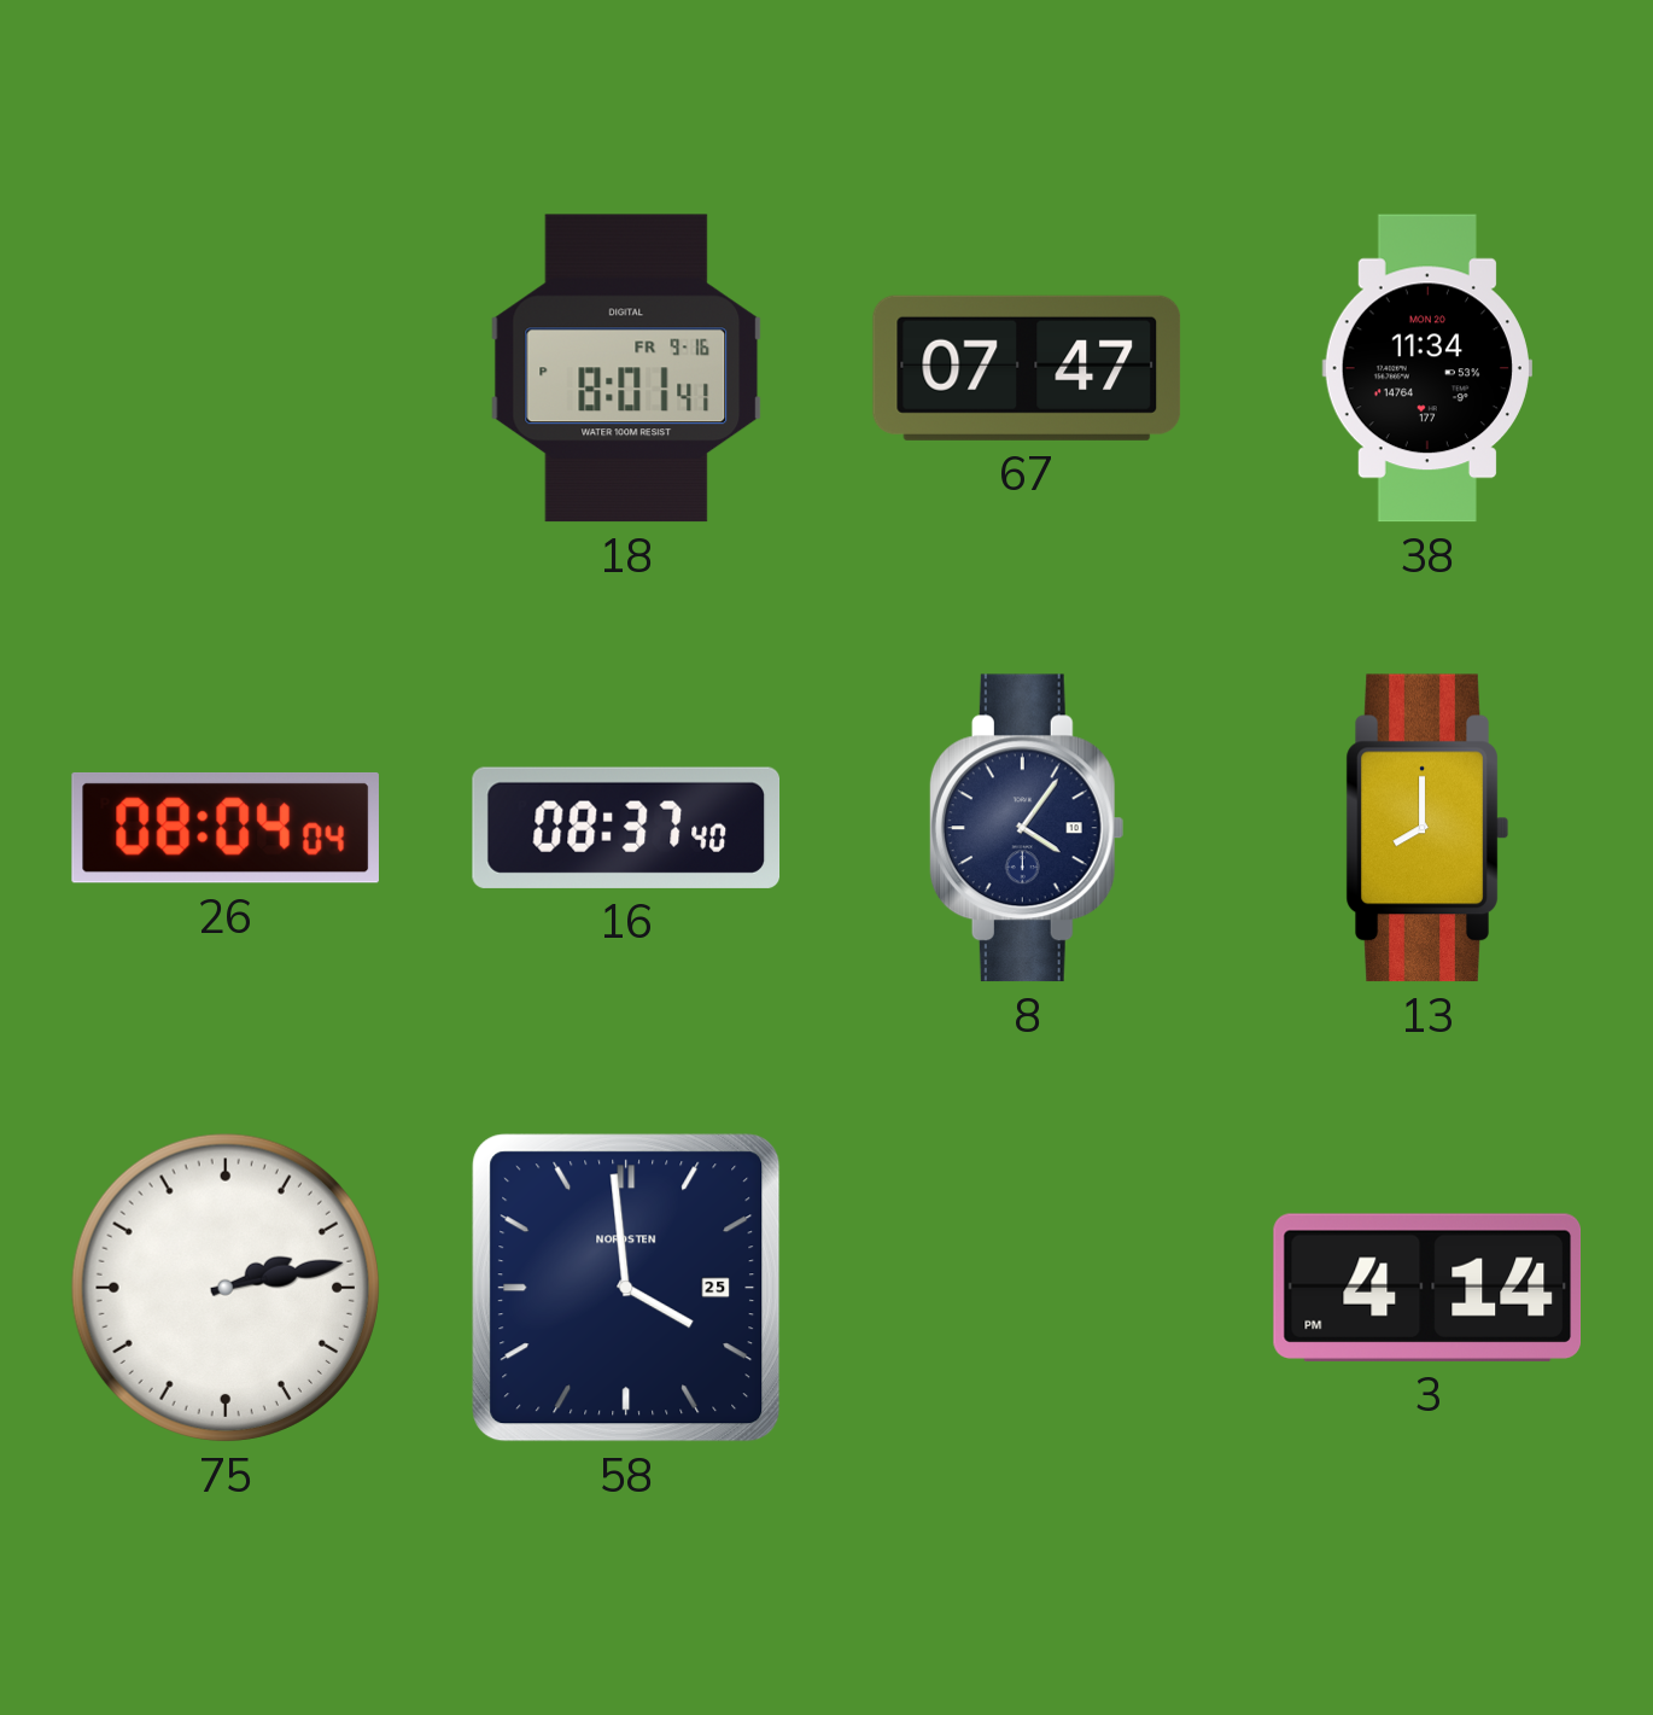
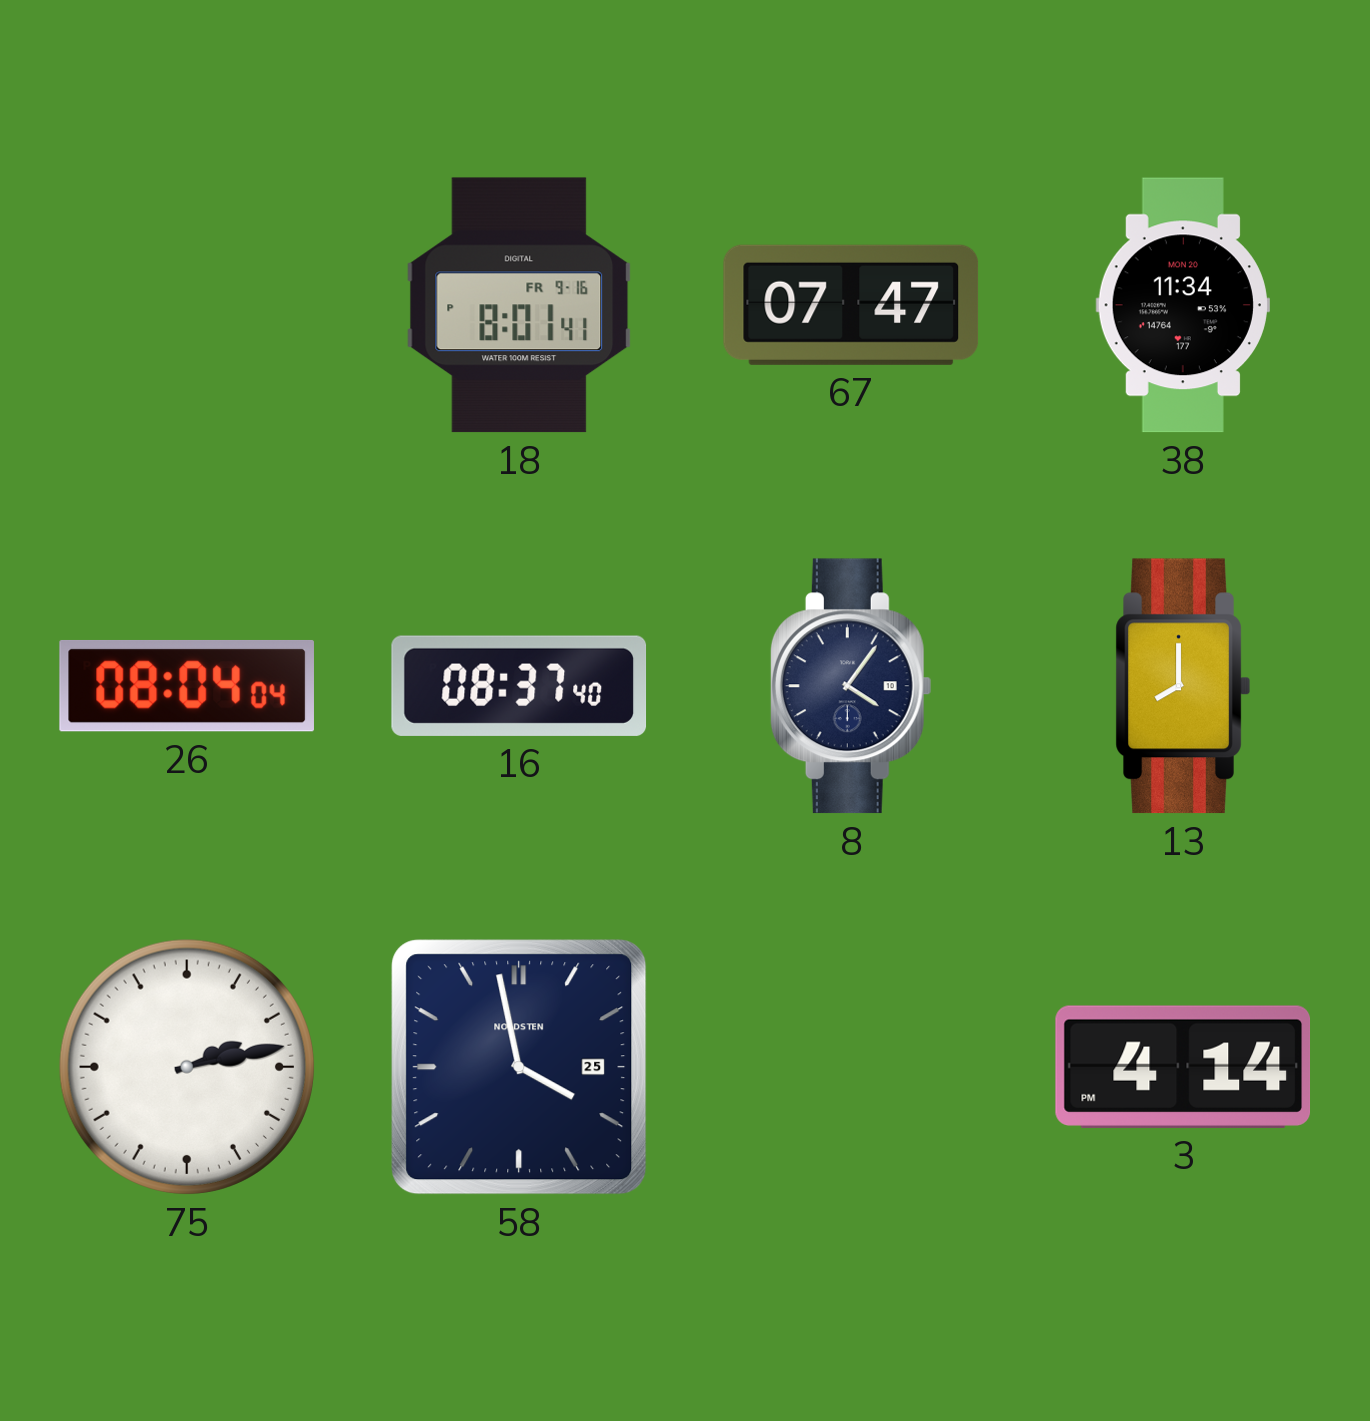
58: 3:59 -> 3:58 (519, 1067)
